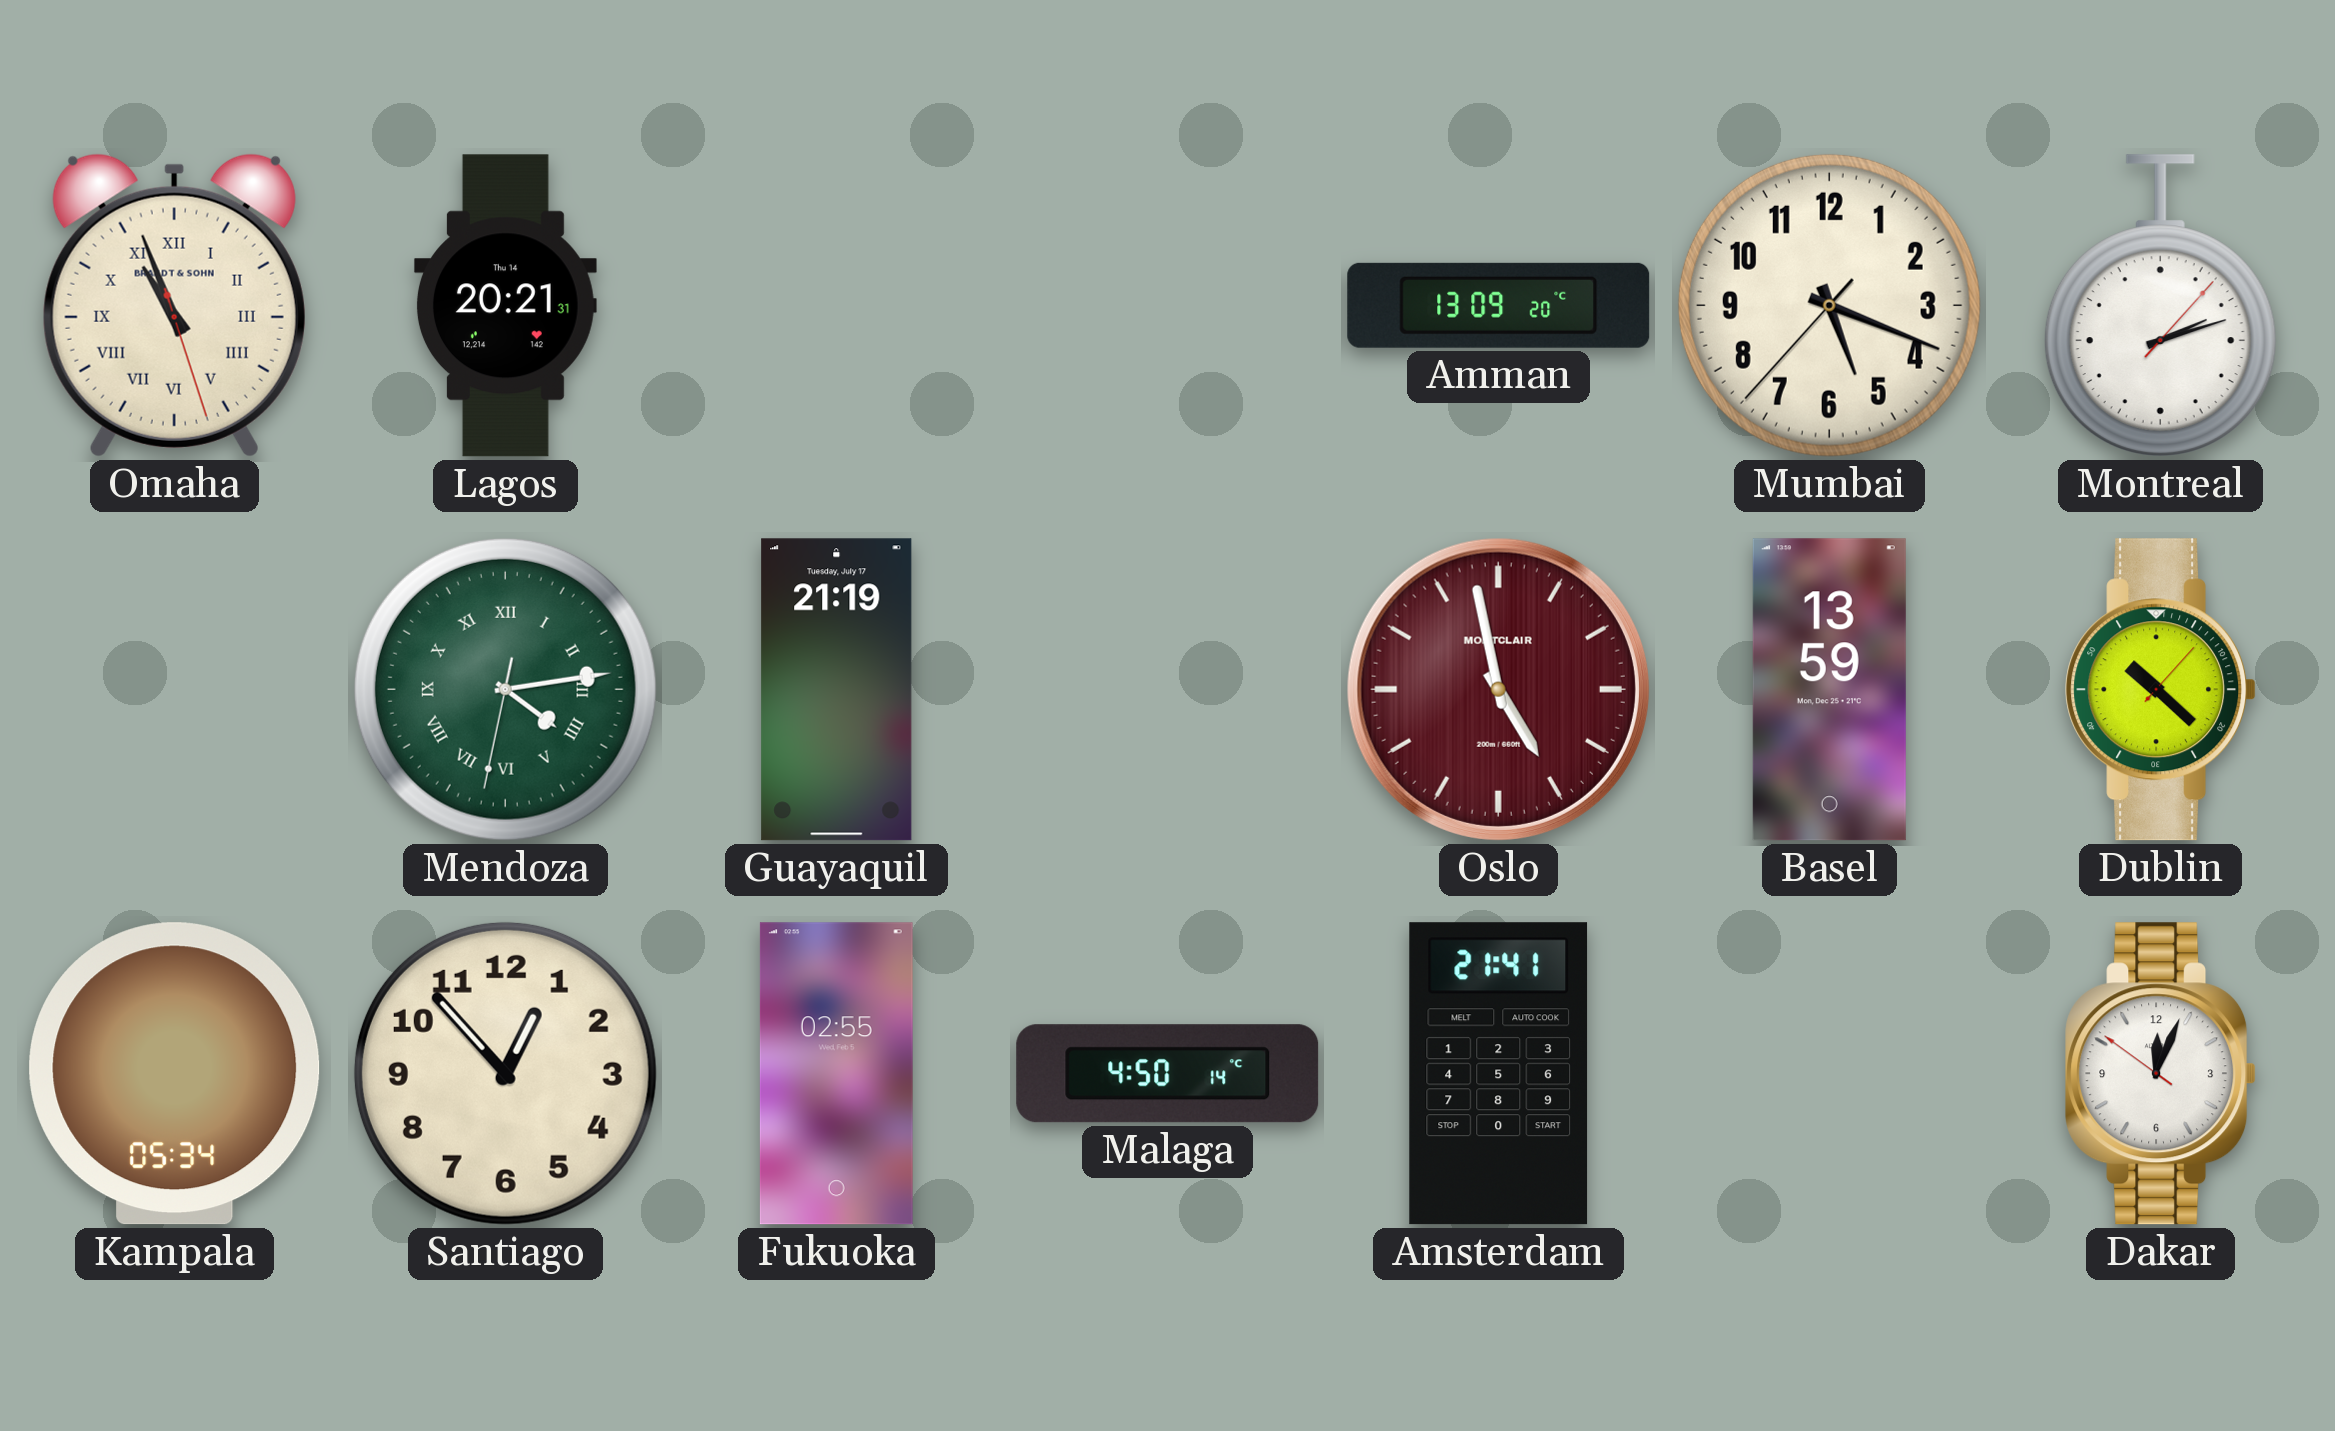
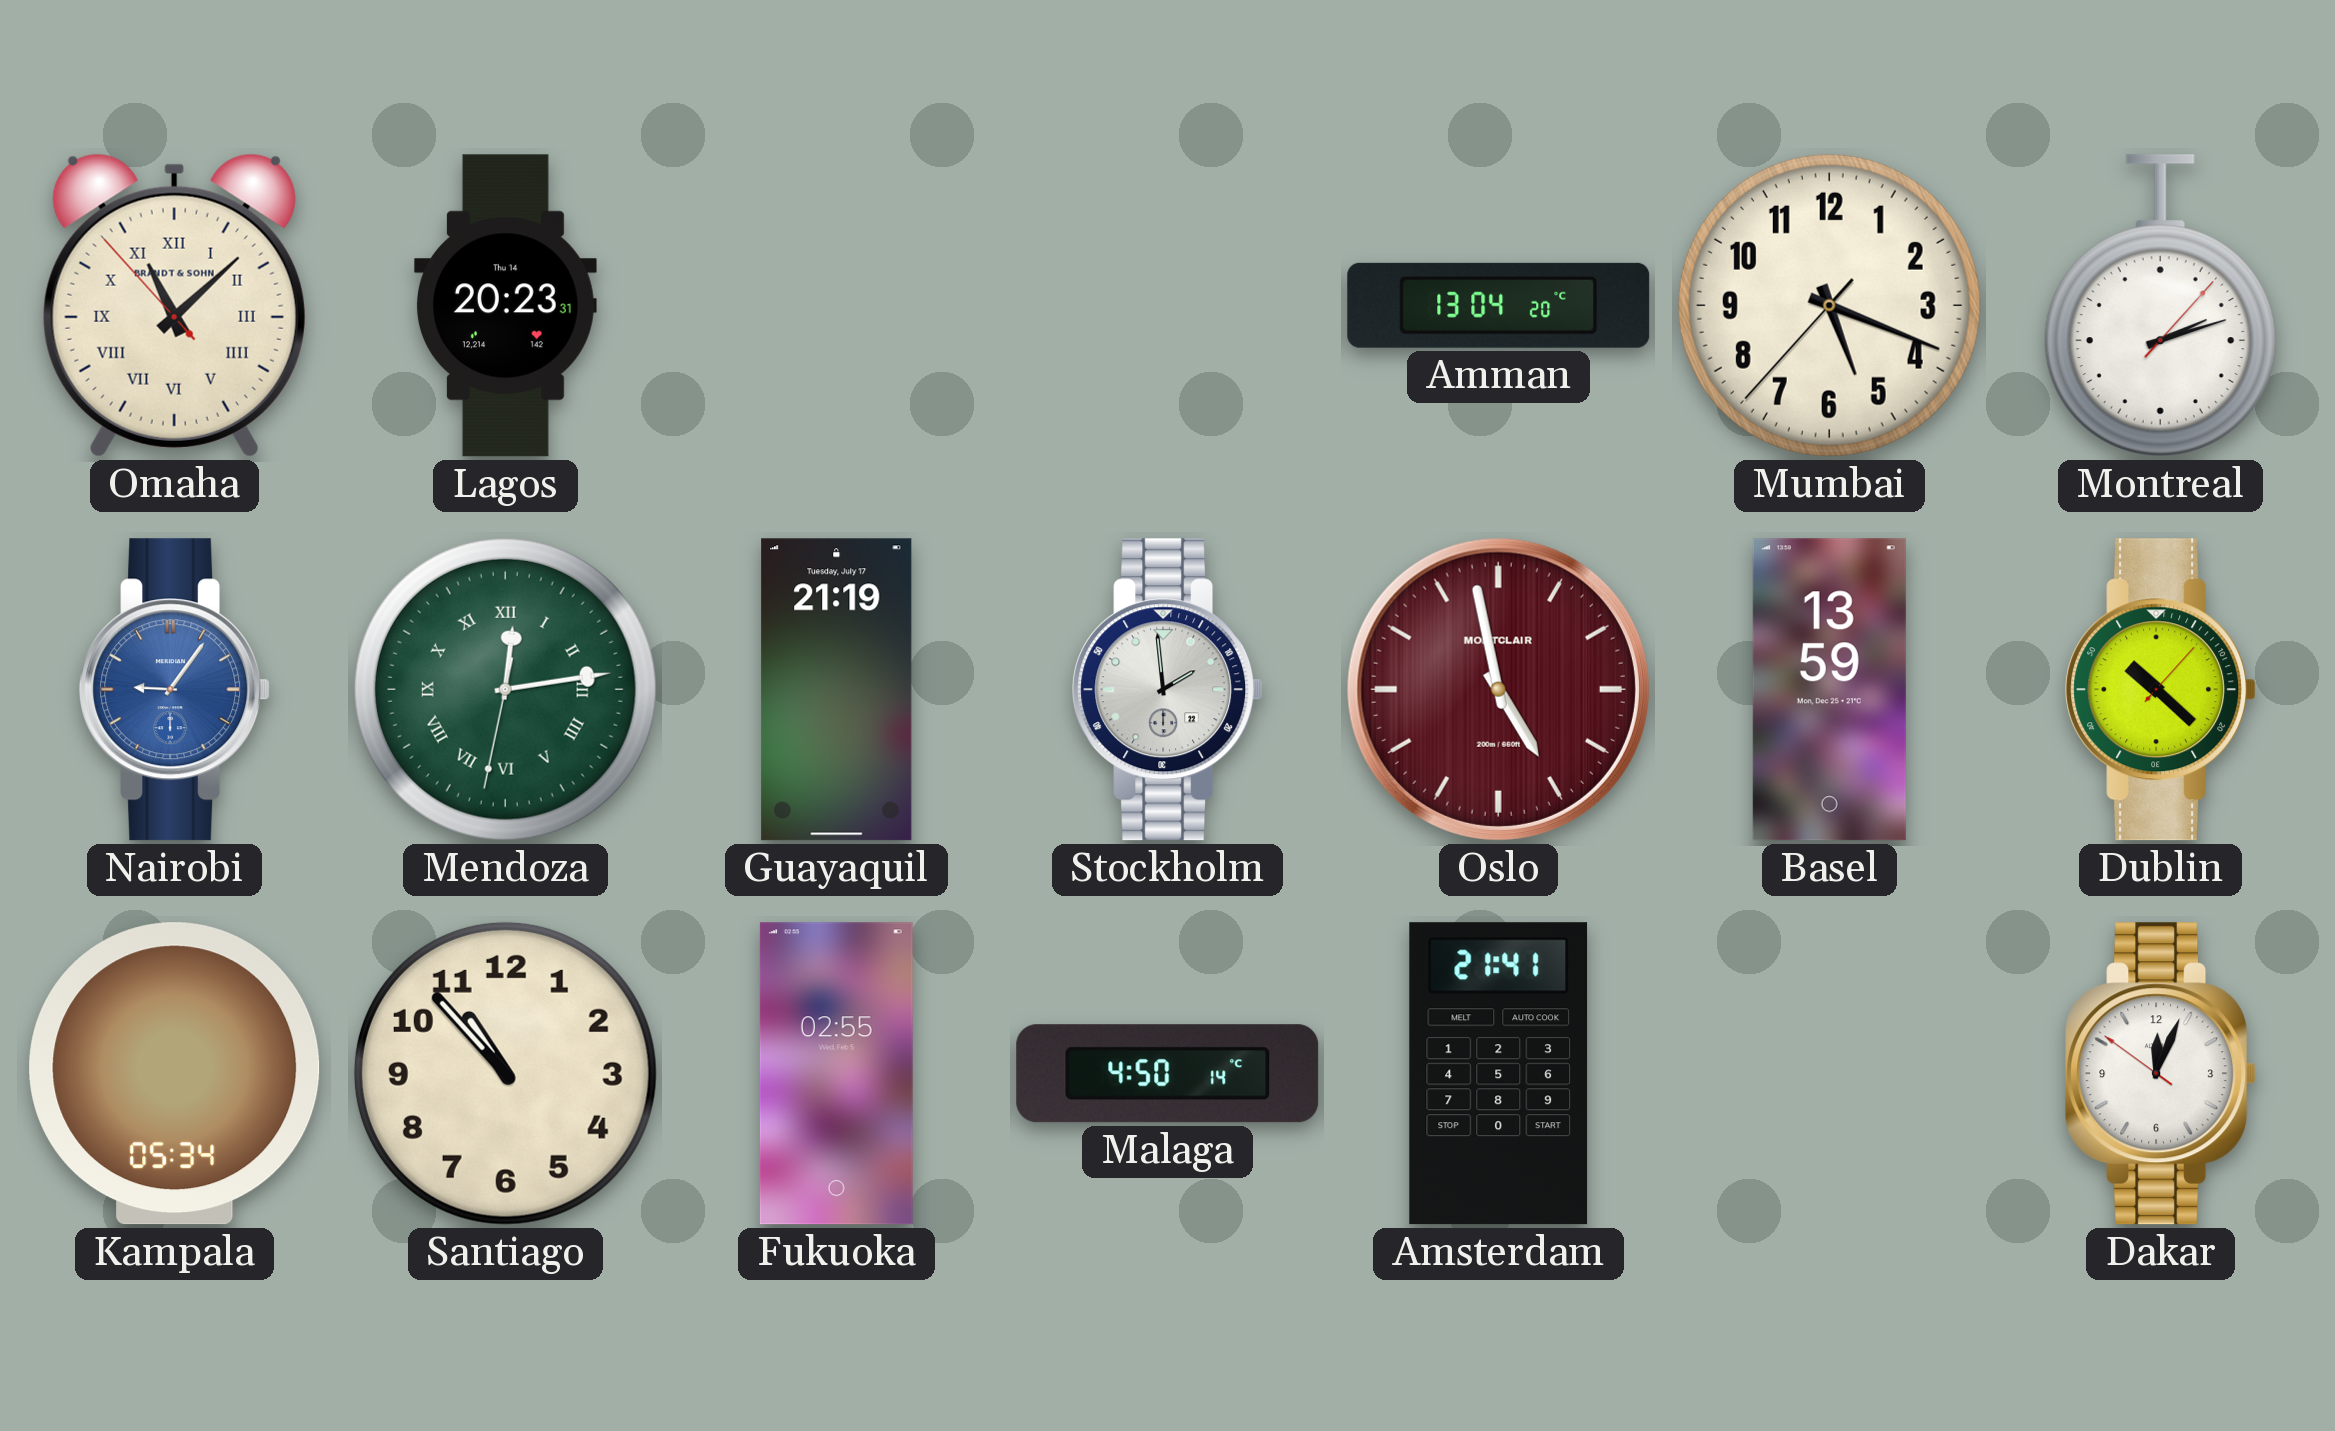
Omaha: 10:56 -> 11:07 (174, 305)
Lagos: 20:21 -> 20:23 (505, 306)
Amman: 13:09 -> 13:04 (1499, 305)
Nairobi: none -> 9:06 (175, 690)
Mendoza: 4:13 -> 12:13 (505, 689)
Stockholm: none -> 1:59 (1168, 690)
Santiago: 12:53 -> 10:53 (505, 1073)
